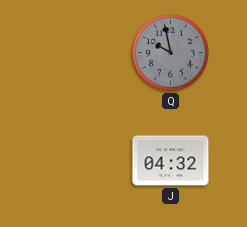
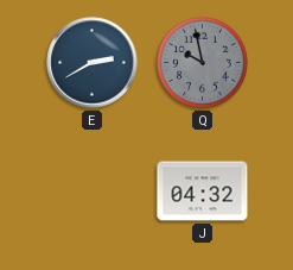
E: none -> 2:40 (93, 63)
